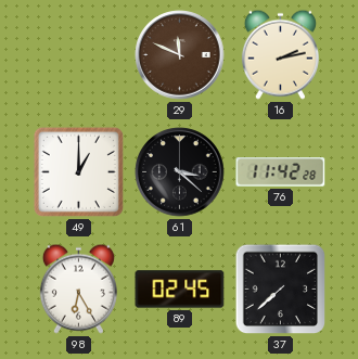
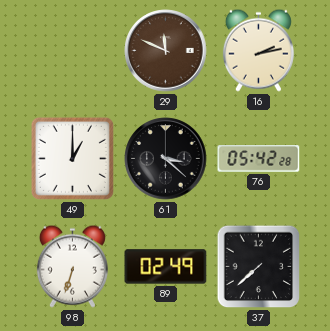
76: 11:42 -> 05:42 (259, 159)
98: 6:25 -> 6:33 (72, 266)
89: 02:45 -> 02:49 (166, 267)
